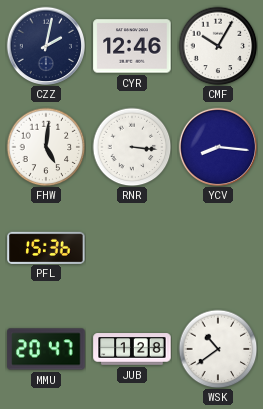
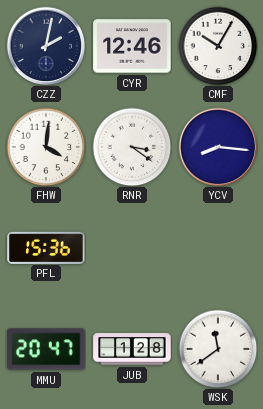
FHW: 5:01 -> 4:01 (46, 147)
RNR: 3:16 -> 3:21 (132, 147)
WSK: 10:39 -> 11:39 (218, 349)
